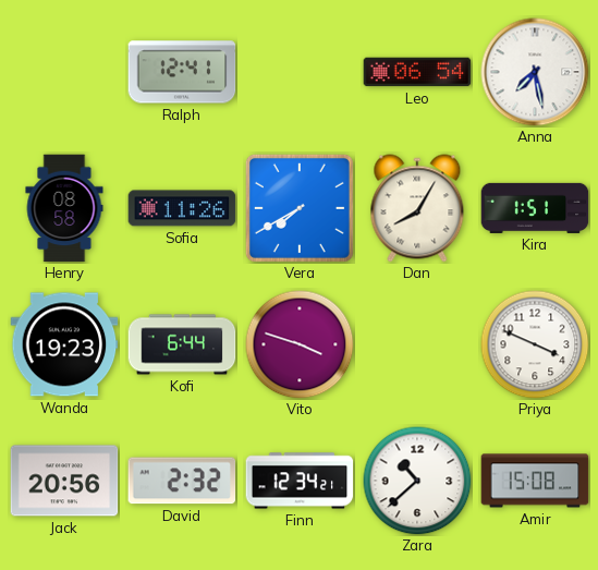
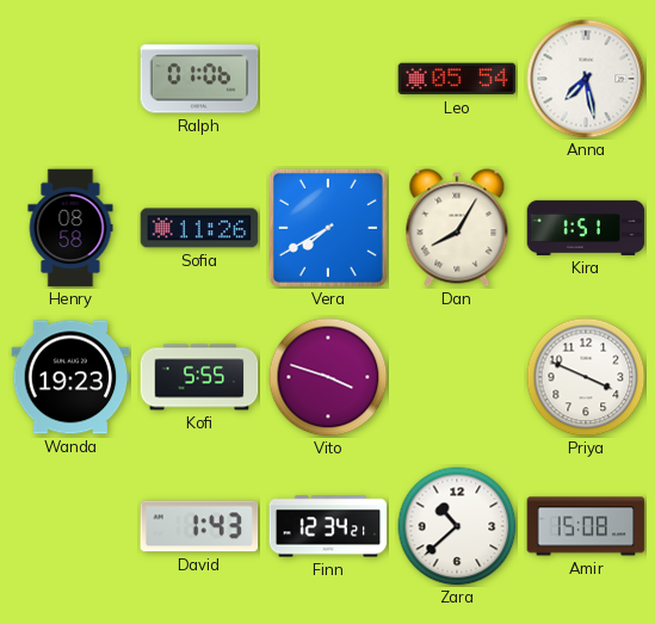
Ralph: 12:41 -> 01:06 (199, 79)
Leo: 06:54 -> 05:54 (457, 79)
Kofi: 6:44 -> 5:55 (199, 377)
Jack: 20:56 -> none (64, 481)
David: 2:32 -> 1:43 (199, 526)
